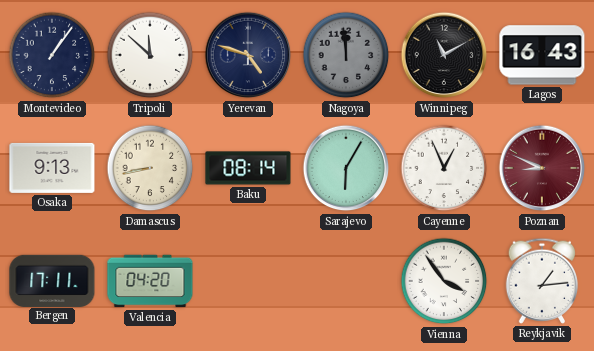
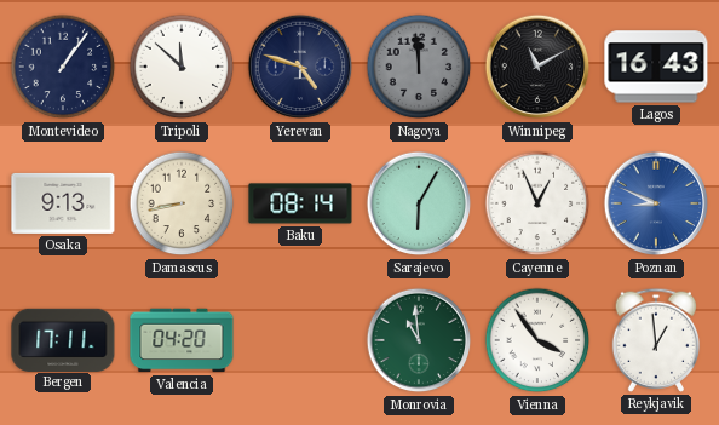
Poznan dial: burgundy -> blue (656, 203)
Monrovia: none -> 10:59 (419, 340)
Reykjavik: 1:14 -> 12:59 (656, 340)
